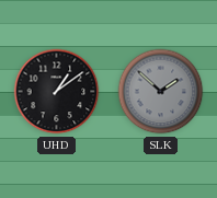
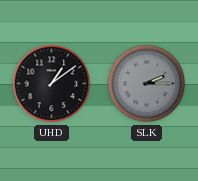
SLK: 1:52 -> 2:15 (147, 84)
